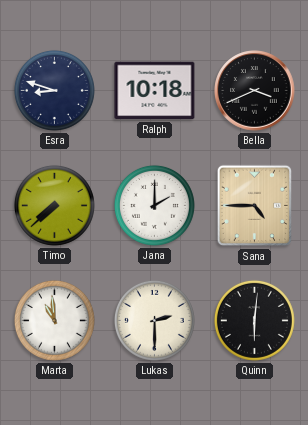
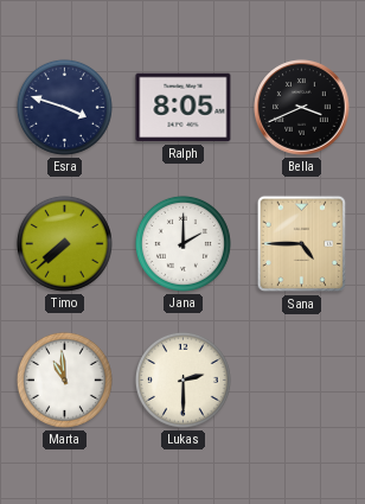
Esra: 8:48 -> 3:48 (64, 107)
Ralph: 10:18 -> 8:05 (184, 108)
Quinn: 6:01 -> none (254, 320)
